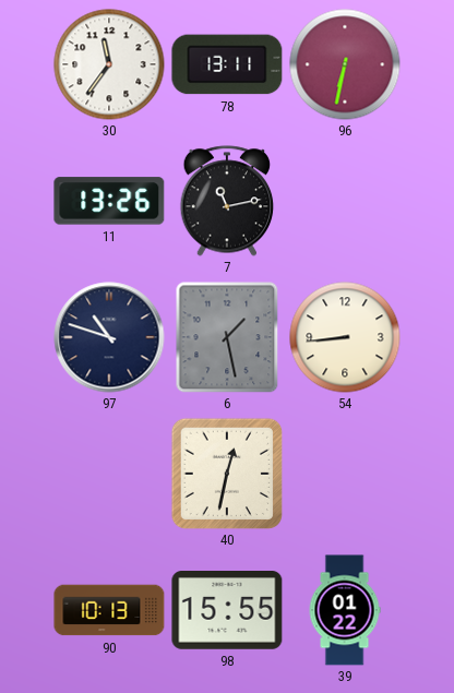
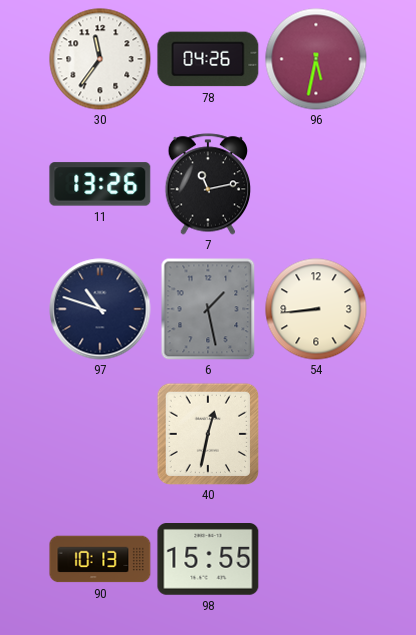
78: 13:11 -> 04:26 (208, 59)
96: 6:32 -> 5:32 (316, 59)
39: 01:22 -> none (345, 610)
